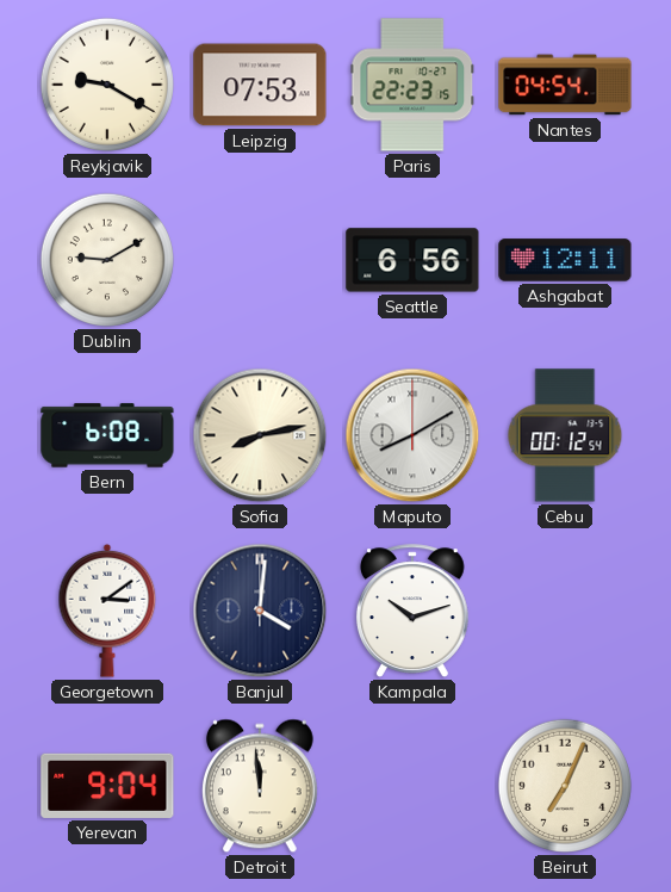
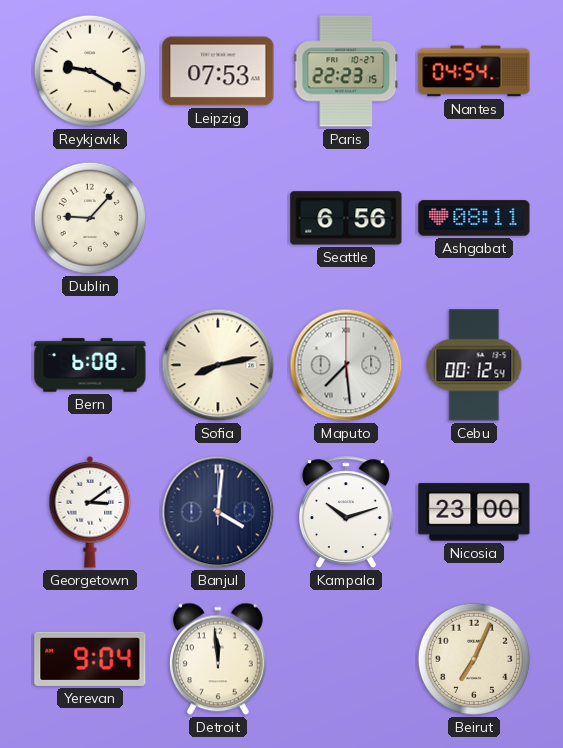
Dublin: 9:10 -> 9:07 (90, 218)
Ashgabat: 12:11 -> 08:11 (474, 218)
Maputo: 8:10 -> 7:29 (346, 365)
Nicosia: none -> 23:00 (474, 512)
